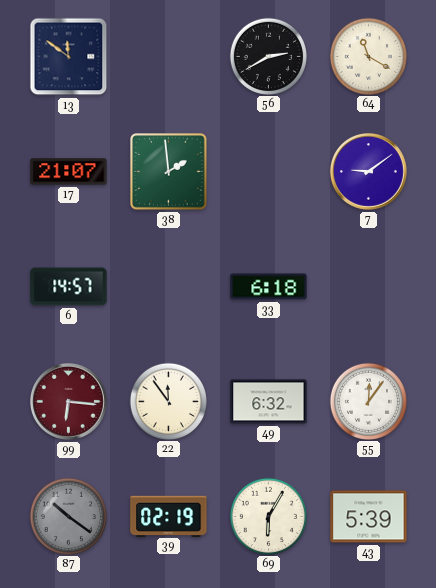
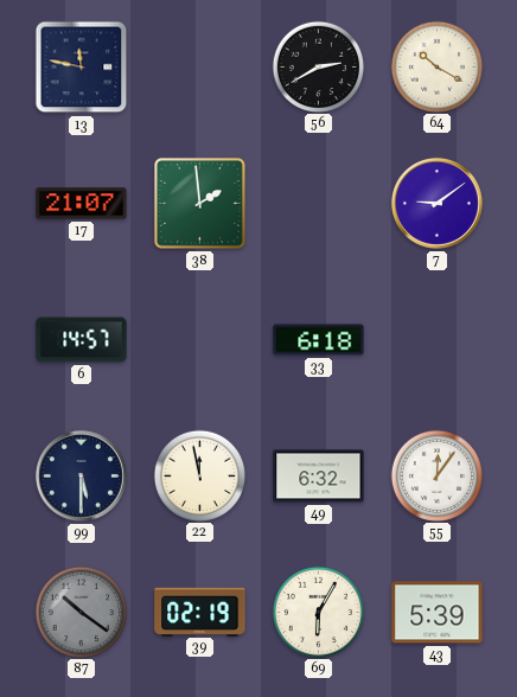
13: 11:51 -> 11:47 (82, 68)
64: 11:20 -> 10:20 (436, 66)
99: 6:16 -> 5:30 (81, 475)
99 dial: burgundy -> navy (81, 475)
22: 11:54 -> 11:58 (199, 475)
